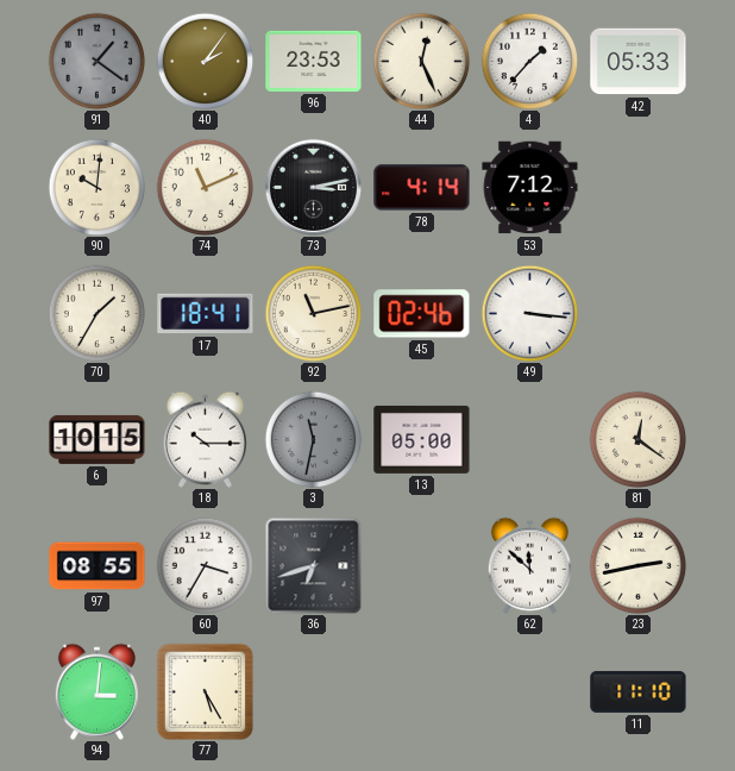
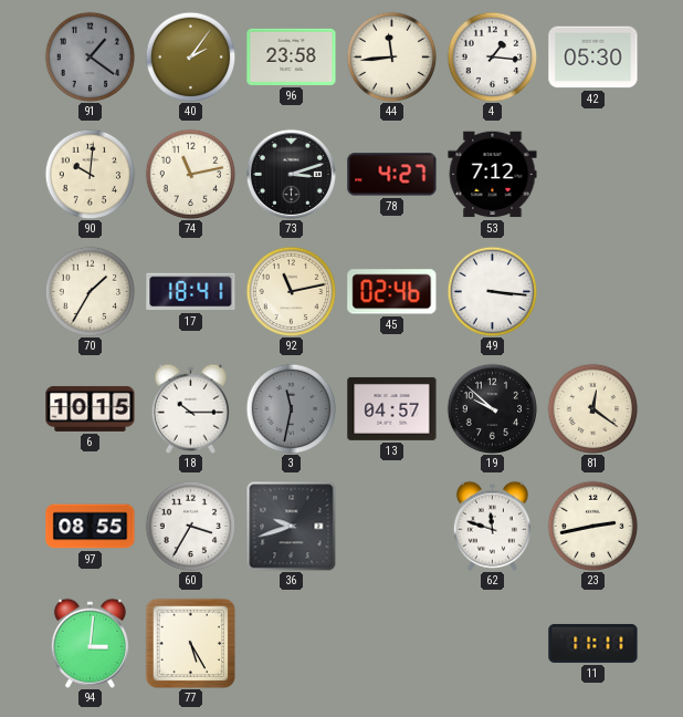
96: 23:53 -> 23:58 (292, 56)
44: 12:26 -> 11:44 (391, 56)
4: 1:37 -> 1:16 (492, 56)
42: 05:33 -> 05:30 (593, 58)
74: 11:11 -> 11:13 (190, 174)
73: 3:13 -> 3:12 (291, 174)
78: 4:14 -> 4:27 (392, 175)
13: 05:00 -> 04:57 (392, 408)
19: none -> 9:52 (492, 408)
36: 6:42 -> 9:42 (291, 526)
62: 11:52 -> 11:48 (492, 526)
11: 11:10 -> 11:11 (593, 644)
